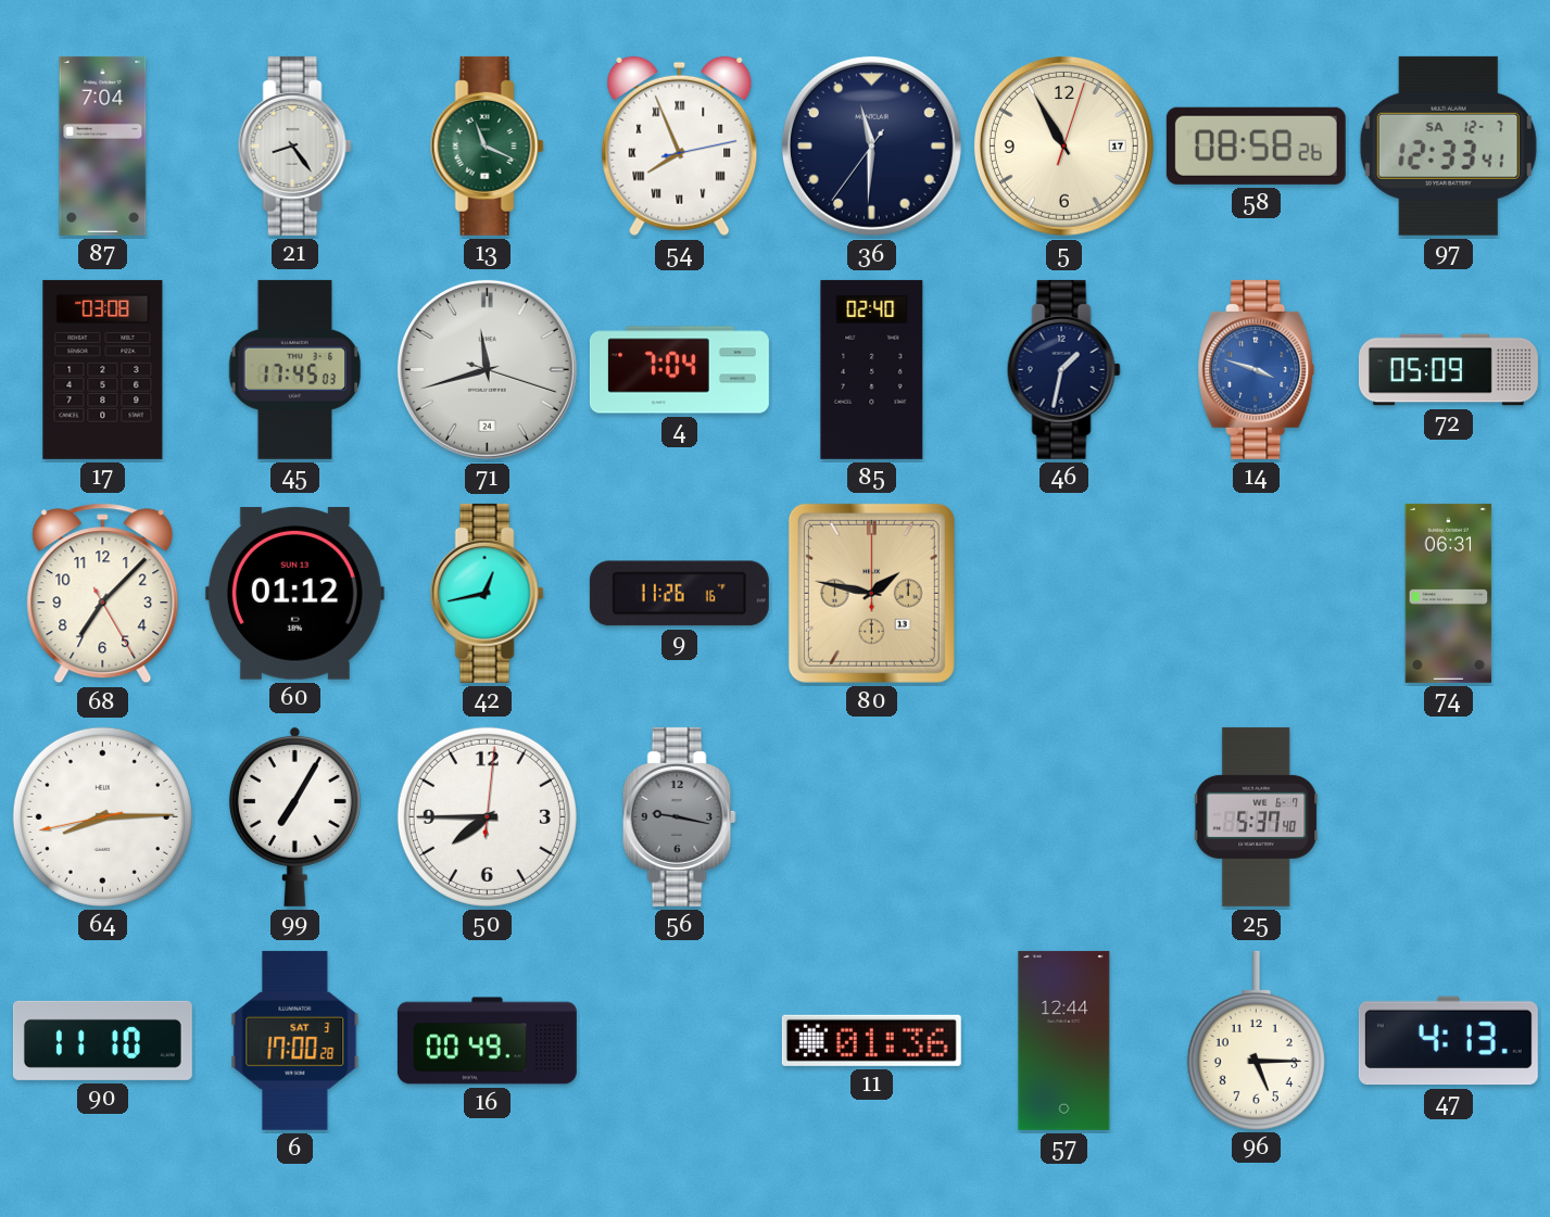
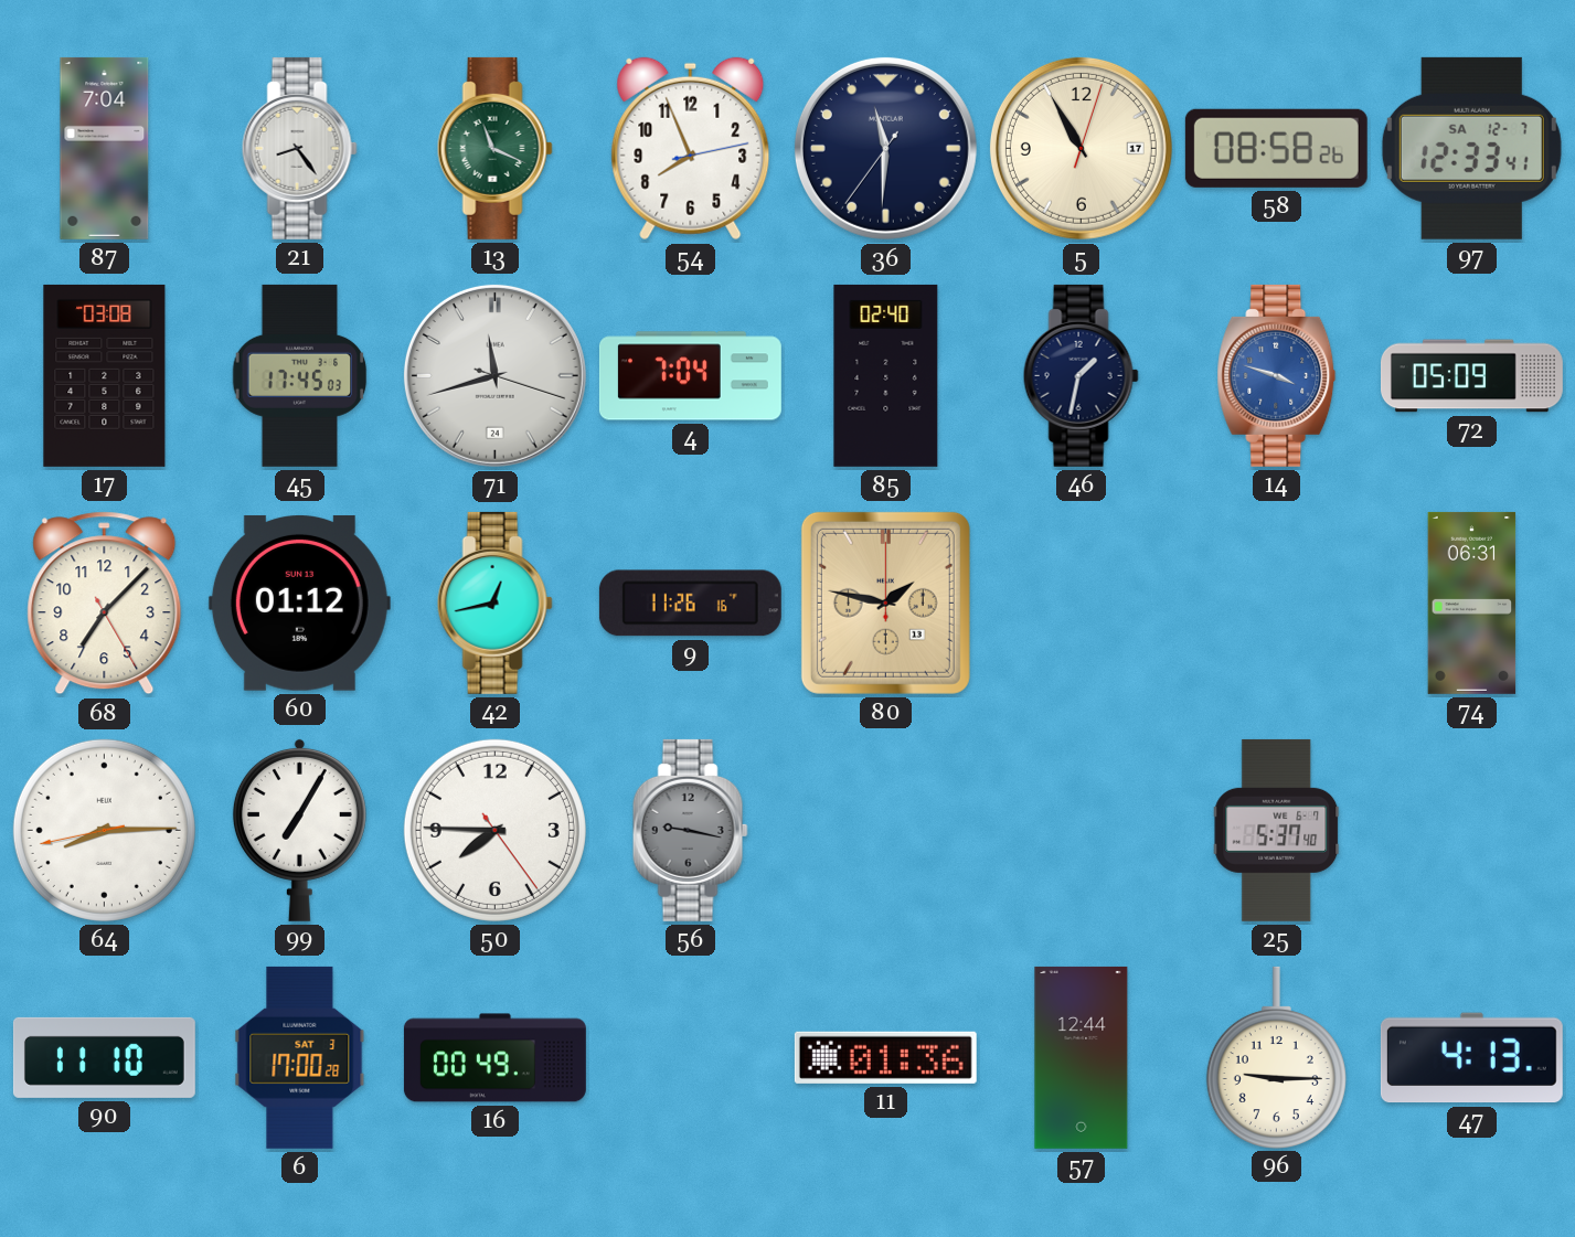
54 numerals: Roman -> Arabic (691, 149)
50: 7:45:01 -> 7:45:24 (494, 830)
96: 5:15 -> 9:15 (1276, 1057)
